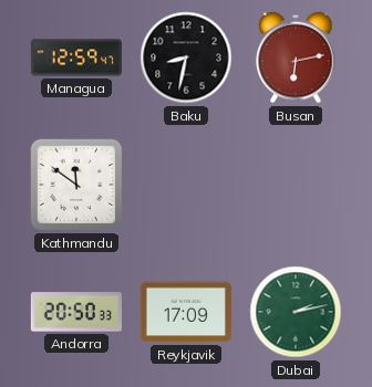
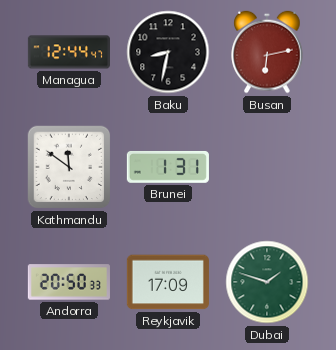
Managua: 12:59 -> 12:44 (69, 52)
Brunei: none -> 1:31 (168, 167)
Dubai: 2:13 -> 1:48 (267, 282)
